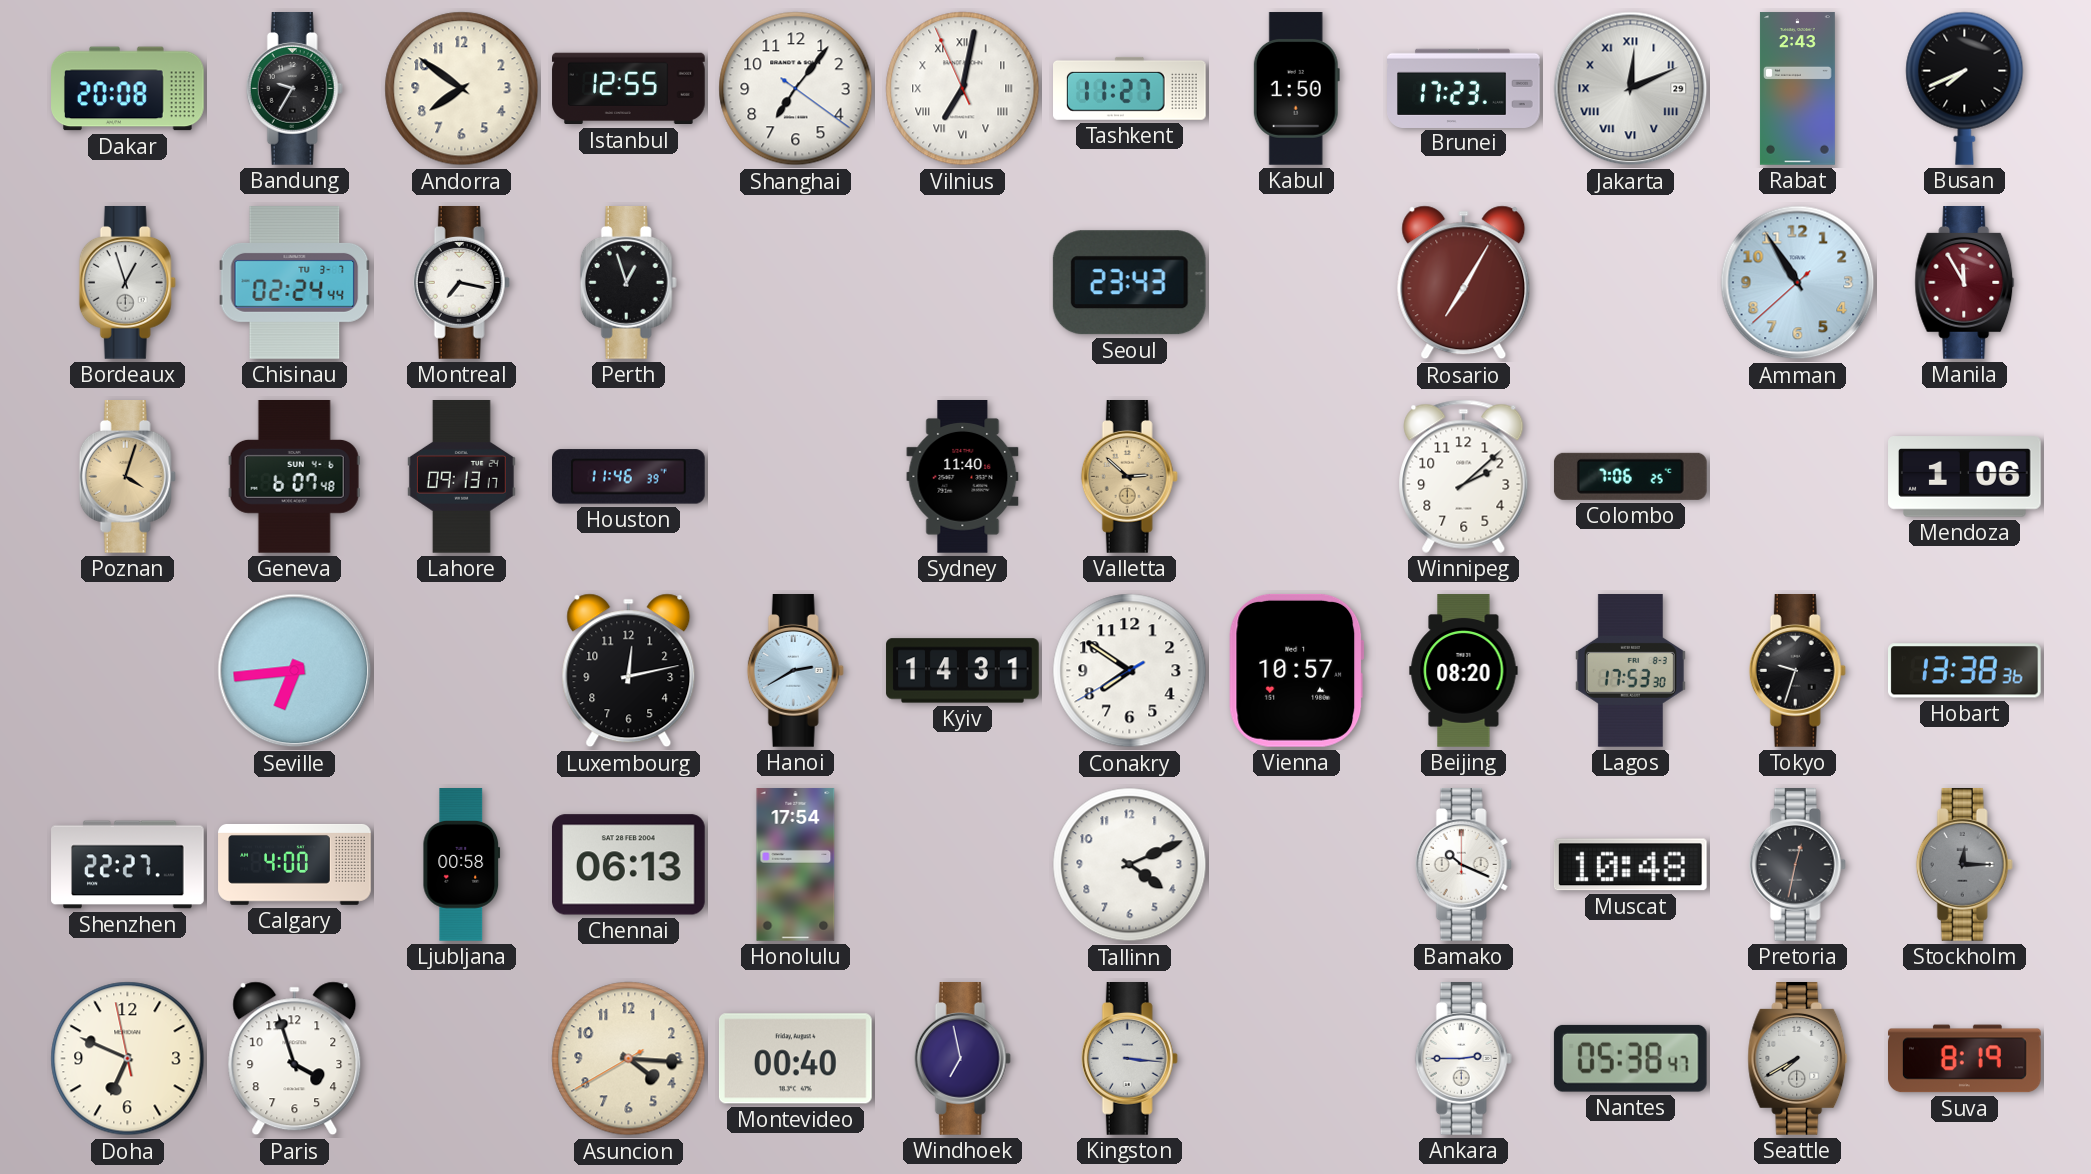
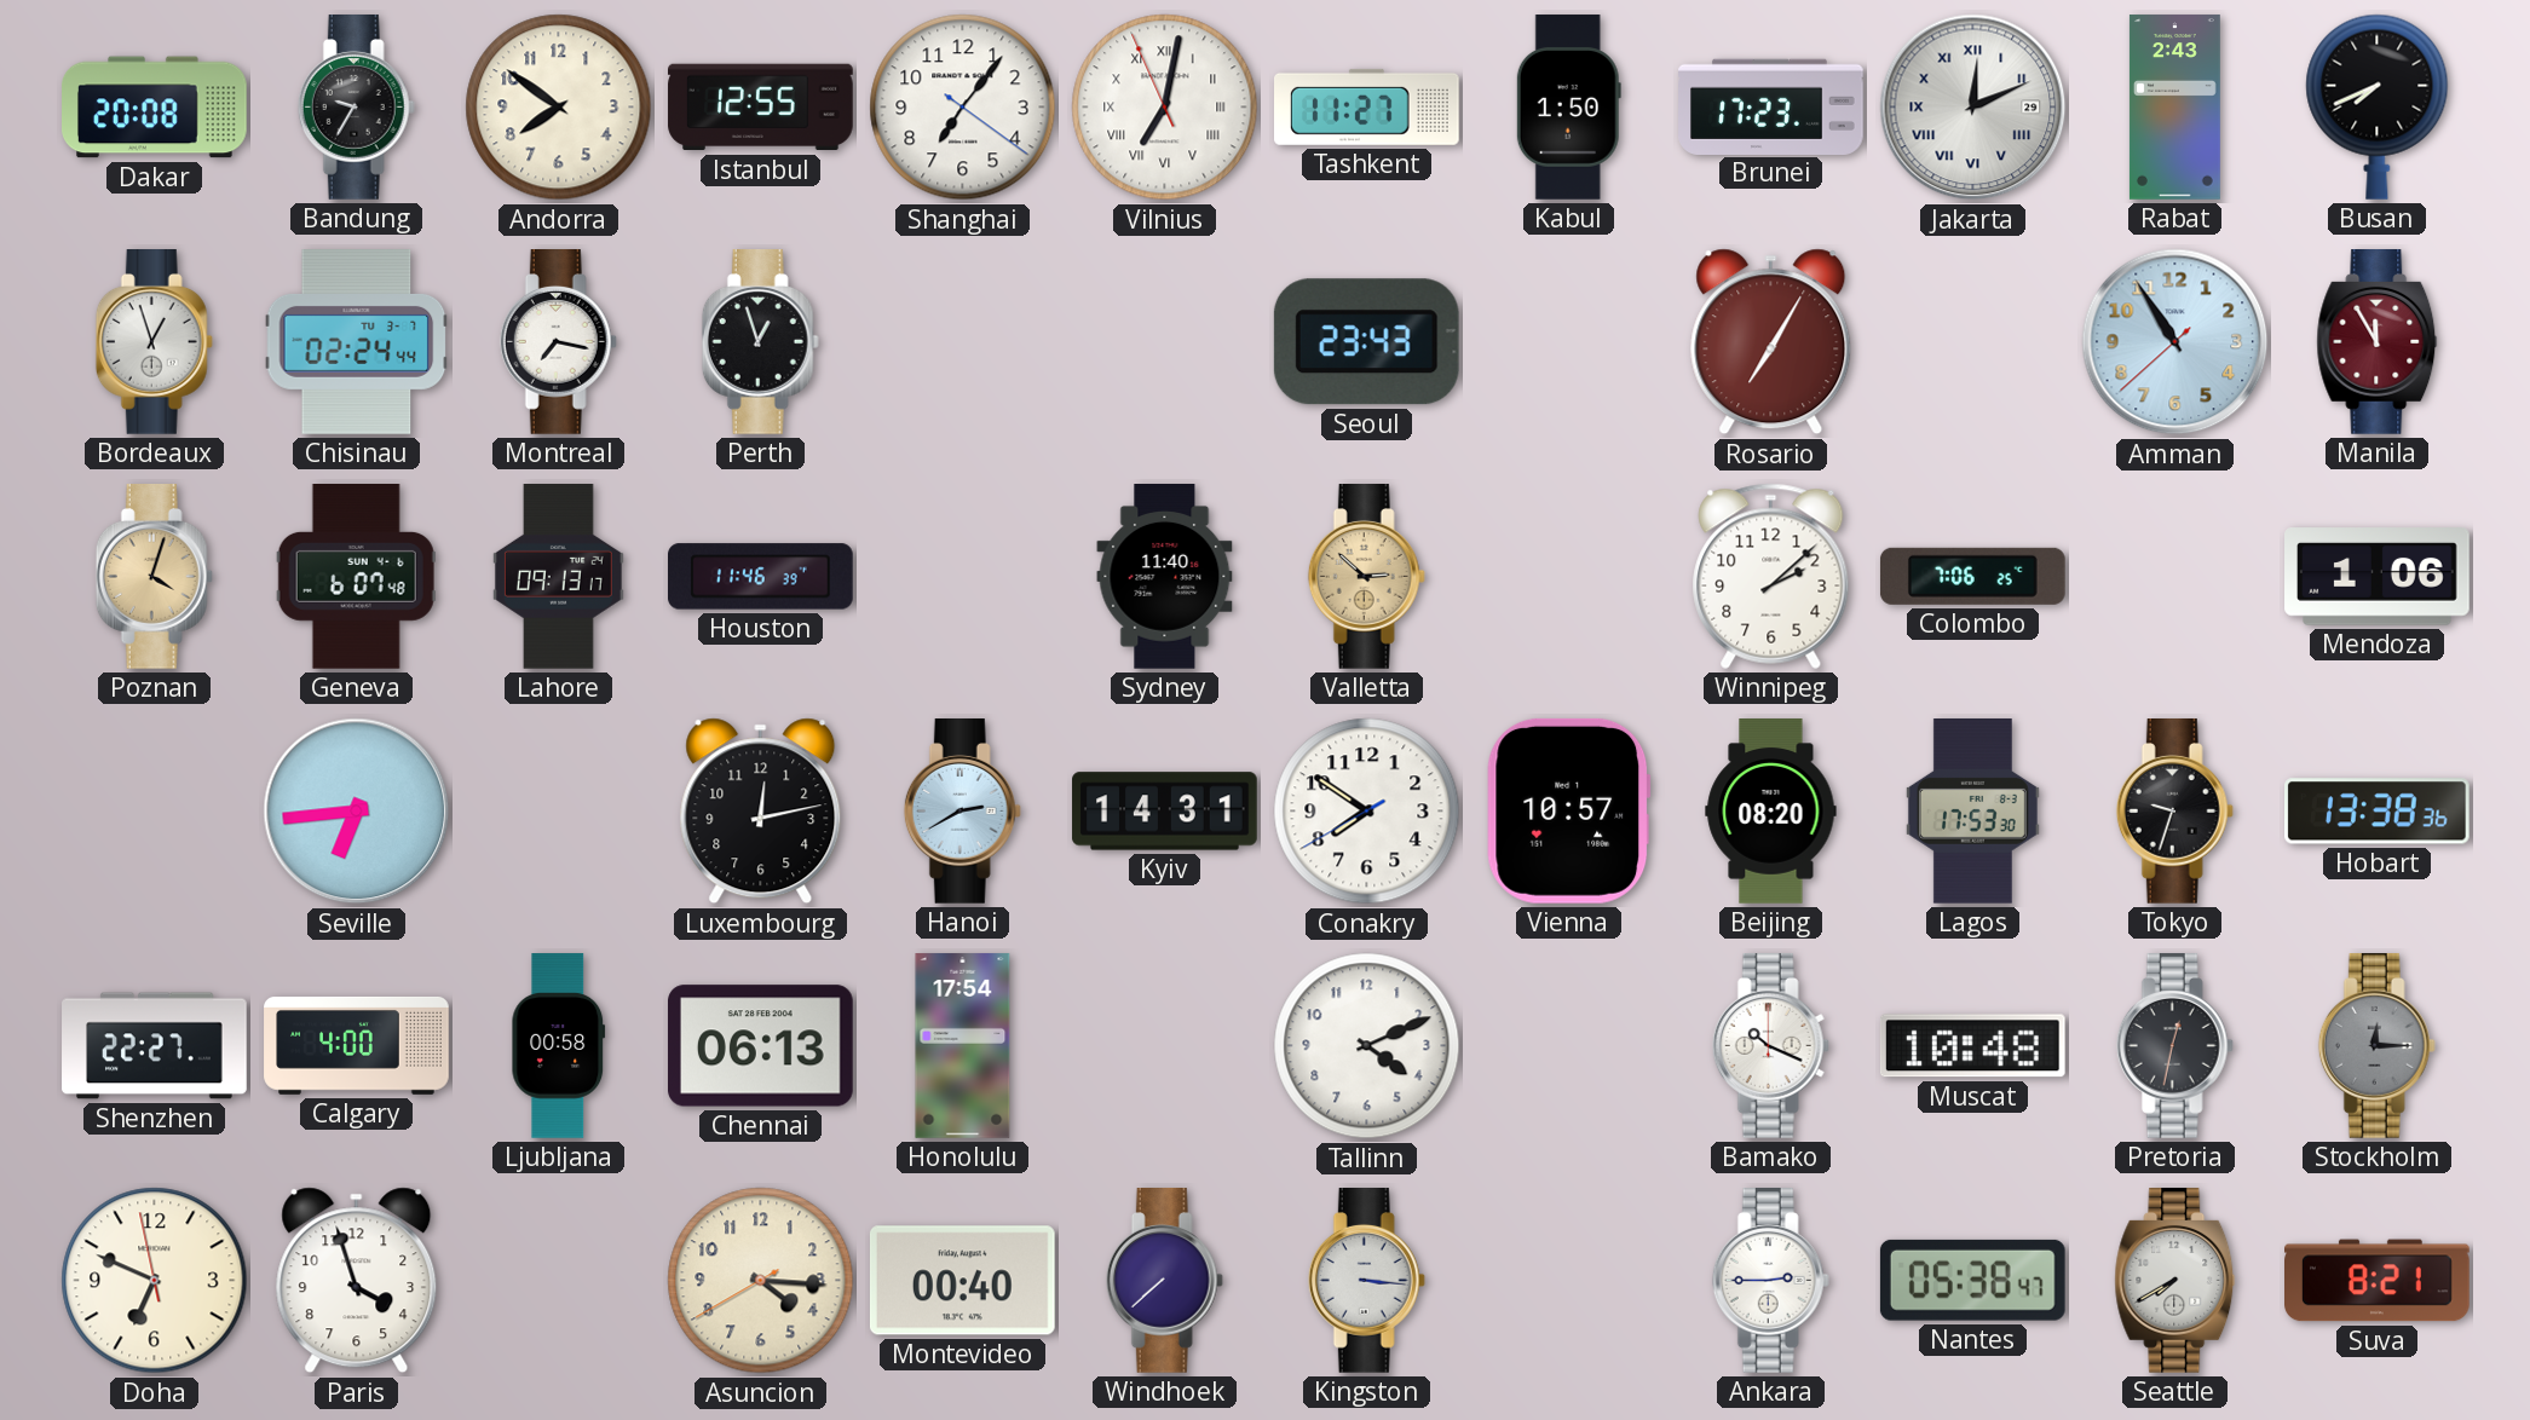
Windhoek: 6:58 -> 7:38 (1164, 1281)
Suva: 8:19 -> 8:21 (2378, 1281)
